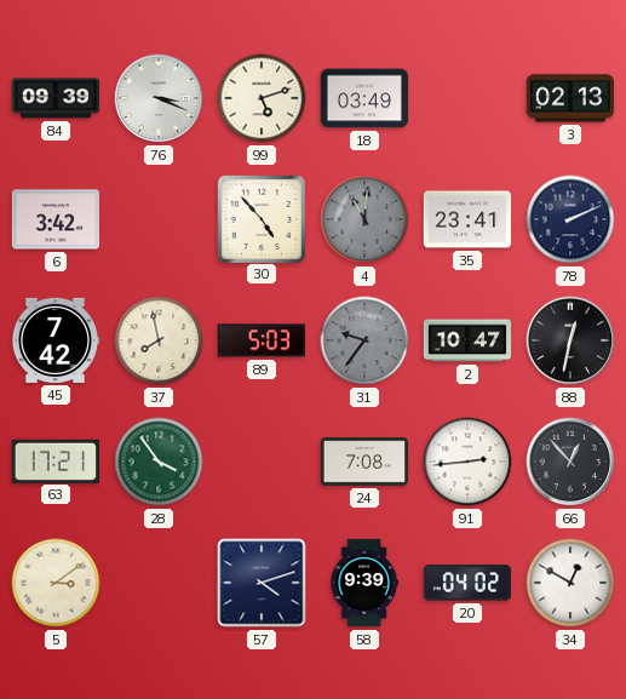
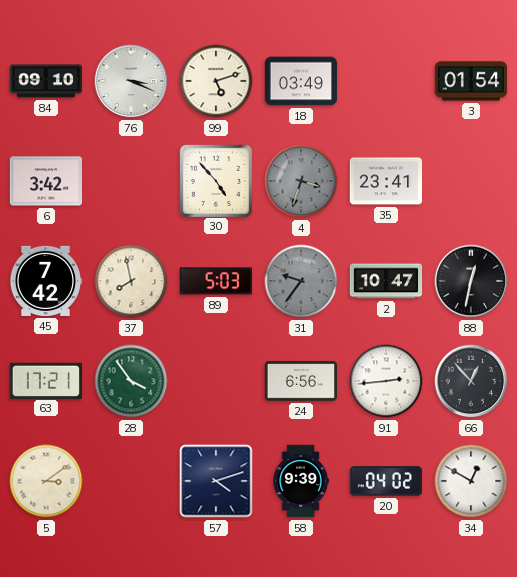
84: 09:39 -> 09:10 (46, 81)
3: 02:13 -> 01:54 (471, 81)
4: 11:01 -> 3:33 (301, 181)
78: 2:11 -> none (570, 219)
24: 7:08 -> 6:56 (301, 381)
